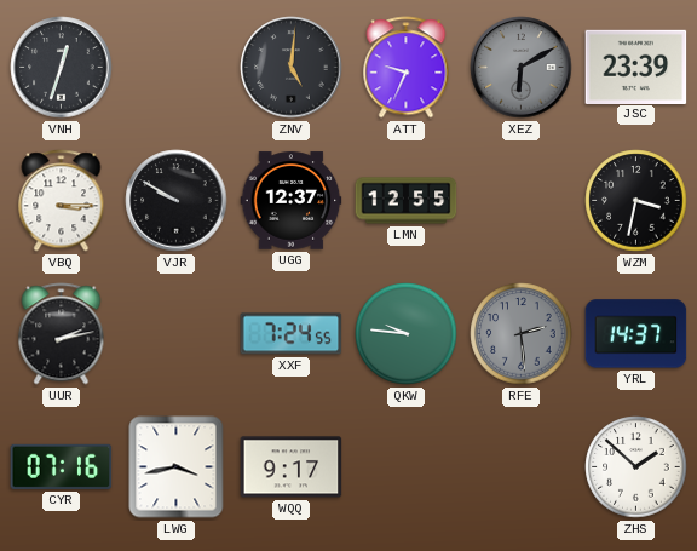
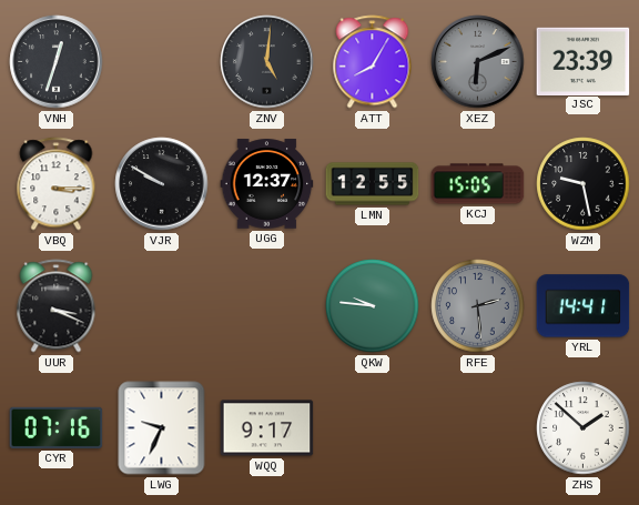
ATT: 9:34 -> 8:05 (373, 62)
XEZ: 6:10 -> 6:11 (478, 62)
KCJ: none -> 15:05 (478, 184)
WZM: 3:32 -> 9:28 (584, 184)
UUR: 2:13 -> 3:19 (57, 306)
XXF: 7:24 -> none (292, 334)
YRL: 14:37 -> 14:41 (584, 306)
LWG: 3:43 -> 9:34 (162, 428)
